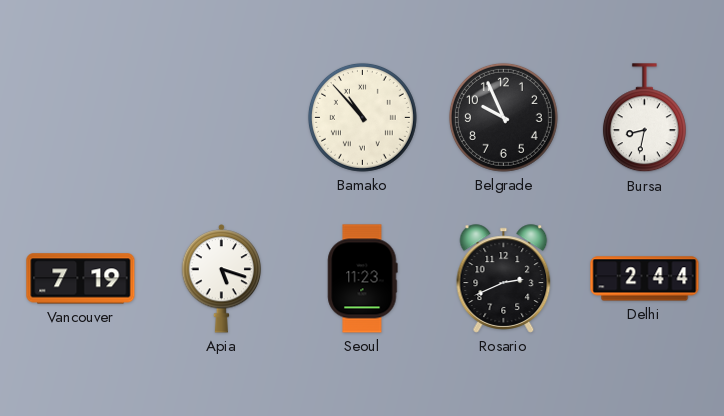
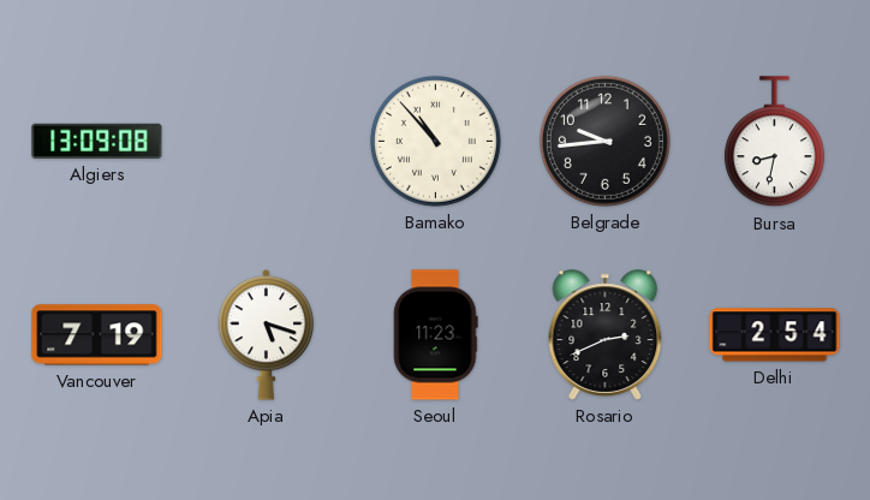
Algiers: none -> 13:09 (97, 141)
Belgrade: 9:56 -> 9:44 (604, 141)
Delhi: 2:44 -> 2:54 (775, 335)
